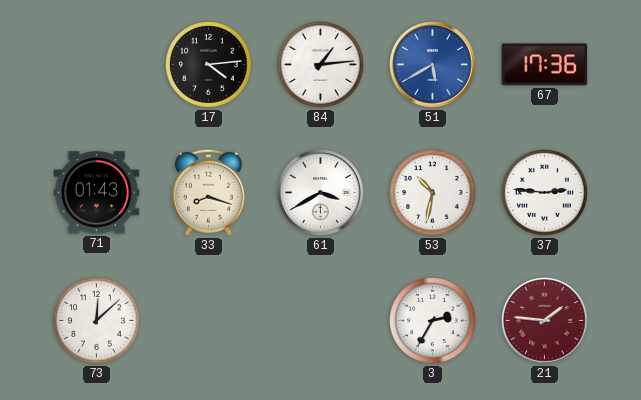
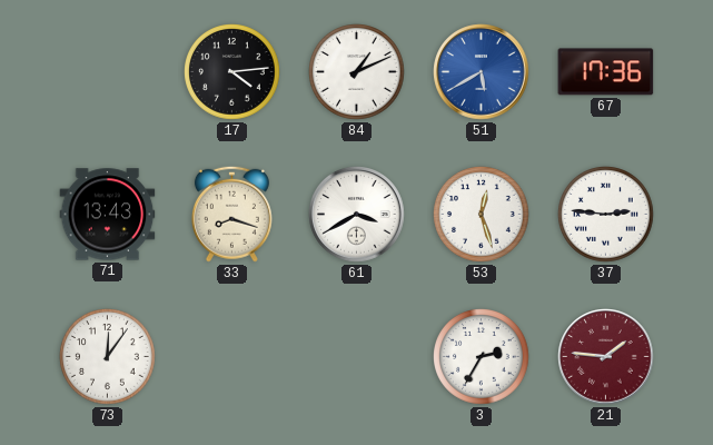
84: 1:14 -> 1:11 (357, 72)
71: 01:43 -> 13:43 (108, 215)
53: 10:32 -> 12:27 (482, 215)
73: 12:08 -> 12:06 (108, 357)
